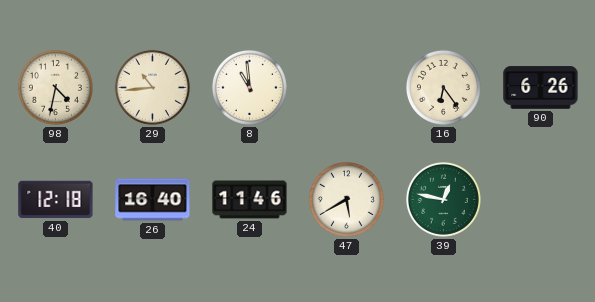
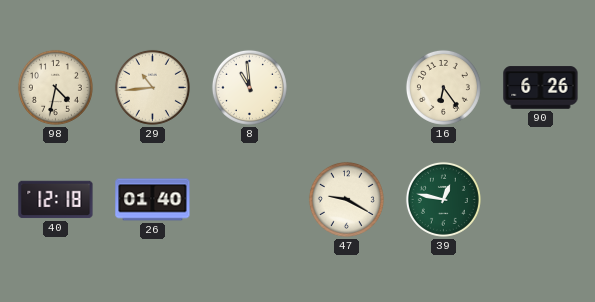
26: 16:40 -> 01:40 (153, 200)
24: 11:46 -> none (250, 200)
47: 5:40 -> 9:20 (346, 199)
